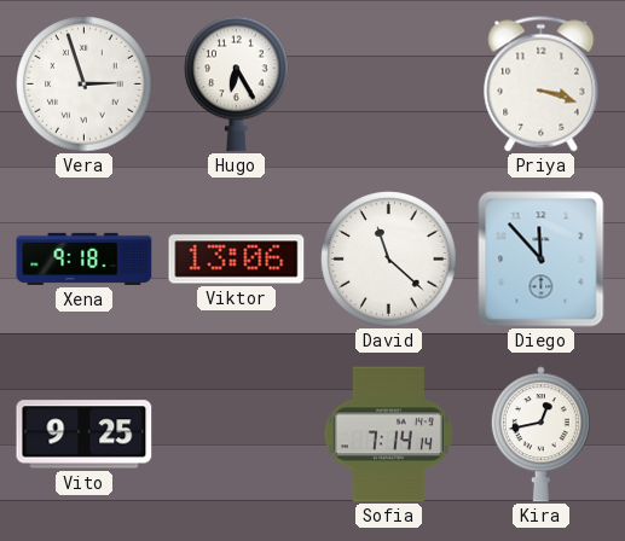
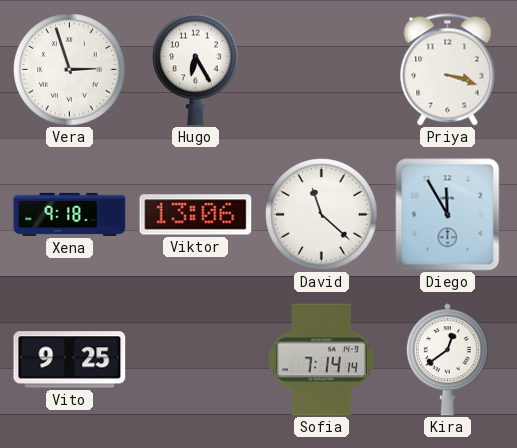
Diego: 11:53 -> 11:55 (448, 215)
Kira: 12:43 -> 12:39 (447, 360)
